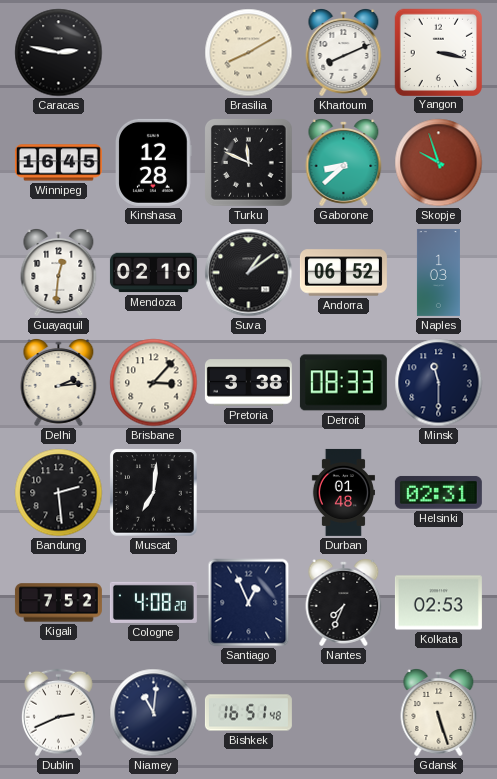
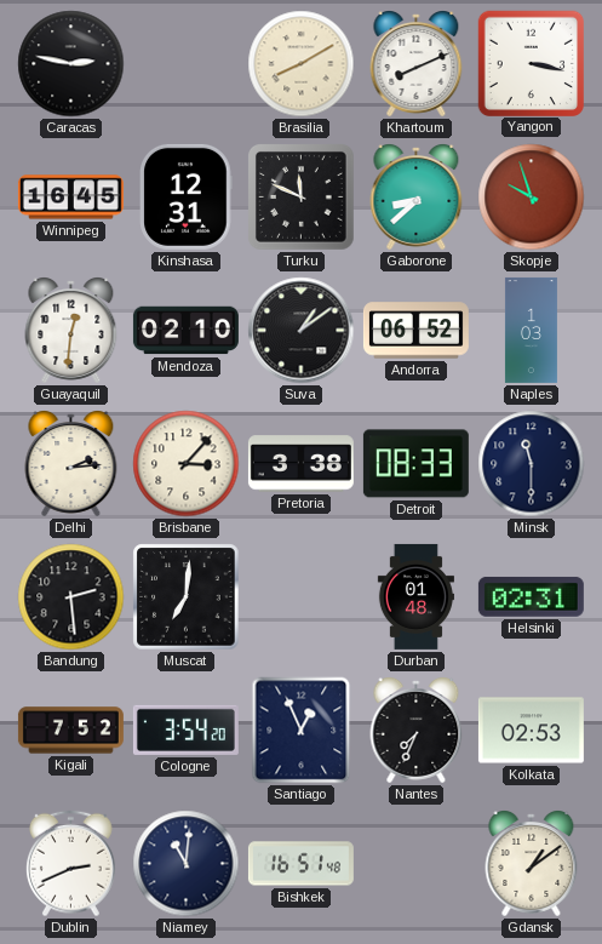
Kinshasa: 12:28 -> 12:31 (187, 196)
Cologne: 4:08 -> 3:54 (185, 730)
Gdansk: 5:27 -> 1:09 (532, 864)
